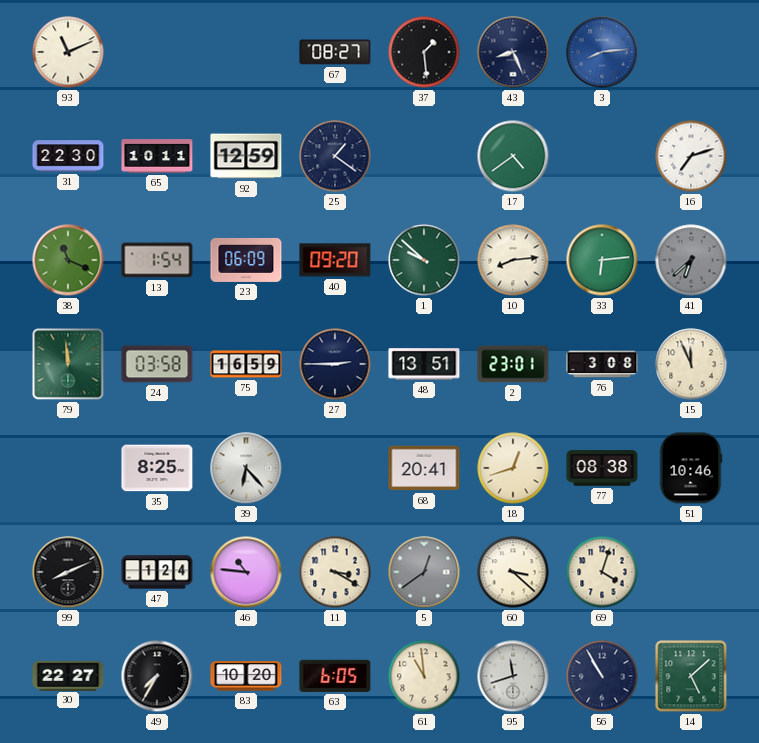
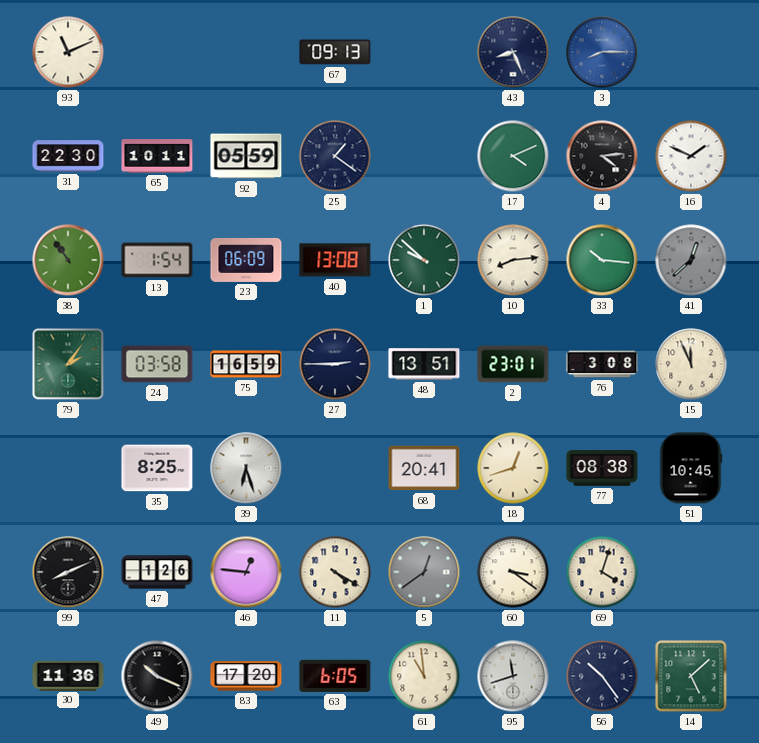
67: 08:27 -> 09:13 (335, 52)
37: 1:29 -> none (424, 52)
3: 8:14 -> 8:15 (602, 52)
92: 12:59 -> 05:59 (246, 156)
17: 4:39 -> 4:11 (513, 156)
4: none -> 4:14 (602, 156)
16: 7:12 -> 1:49 (691, 156)
38: 11:19 -> 10:54 (68, 260)
40: 09:20 -> 13:08 (335, 260)
33: 6:14 -> 10:16 (602, 260)
41: 6:38 -> 12:38 (691, 260)
79: 11:59 -> 2:06 (68, 364)
39: 6:23 -> 6:27 (246, 468)
51: 10:46 -> 10:45 (691, 468)
47: 1:24 -> 1:26 (157, 572)
46: 10:46 -> 12:46 (246, 572)
11: 3:20 -> 4:20 (335, 572)
60: 3:22 -> 3:21 (513, 572)
30: 22:27 -> 11:36 (68, 675)
49: 7:35 -> 10:19 (157, 676)
83: 10:20 -> 17:20 (246, 676)
56: 10:55 -> 10:24 (602, 676)
